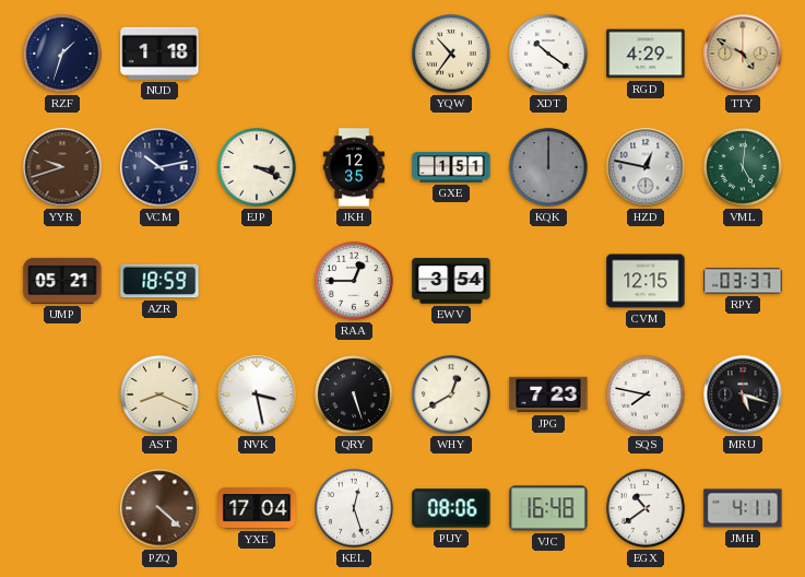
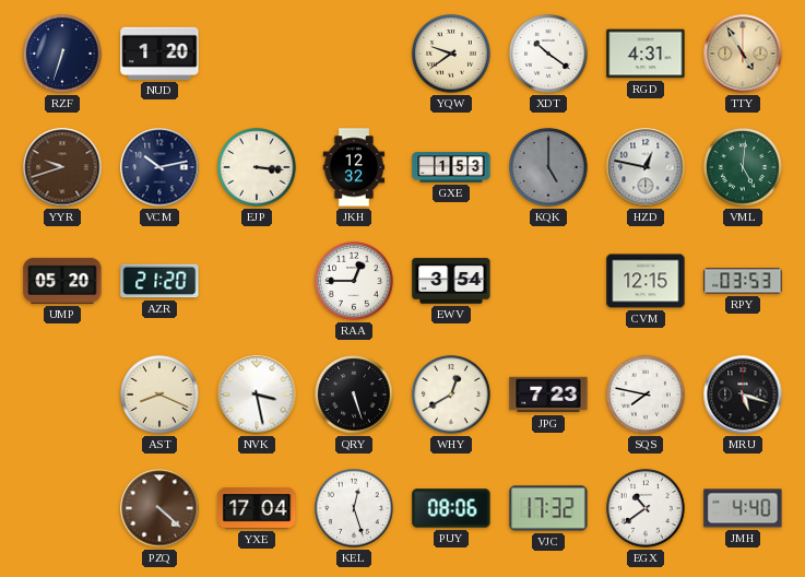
RZF: 1:33 -> 6:33 (63, 55)
NUD: 1:18 -> 1:20 (159, 54)
YQW: 10:36 -> 9:39 (452, 55)
RGD: 4:29 -> 4:31 (646, 54)
TTY: 4:50 -> 4:55 (743, 54)
EJP: 3:19 -> 3:16 (258, 168)
JKH: 12:35 -> 12:32 (354, 167)
GXE: 1:51 -> 1:53 (451, 167)
KQK: 12:00 -> 5:00 (549, 168)
UMP: 05:21 -> 05:20 (62, 281)
AZR: 18:59 -> 21:20 (159, 281)
RPY: 03:37 -> 03:53 (743, 281)
VJC: 16:48 -> 17:32 (548, 508)
JMH: 4:11 -> 4:40 (743, 508)
